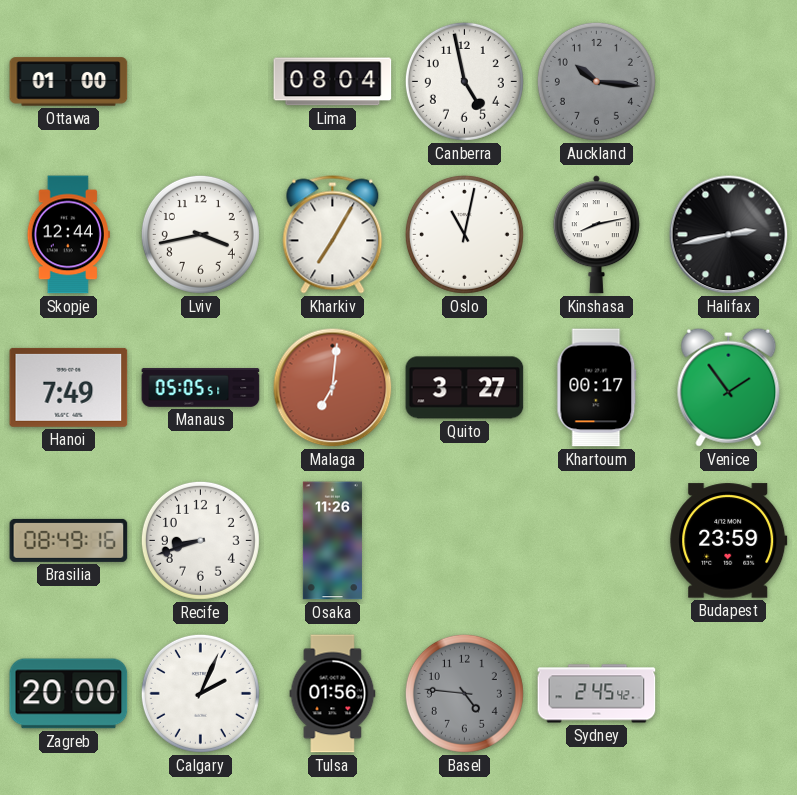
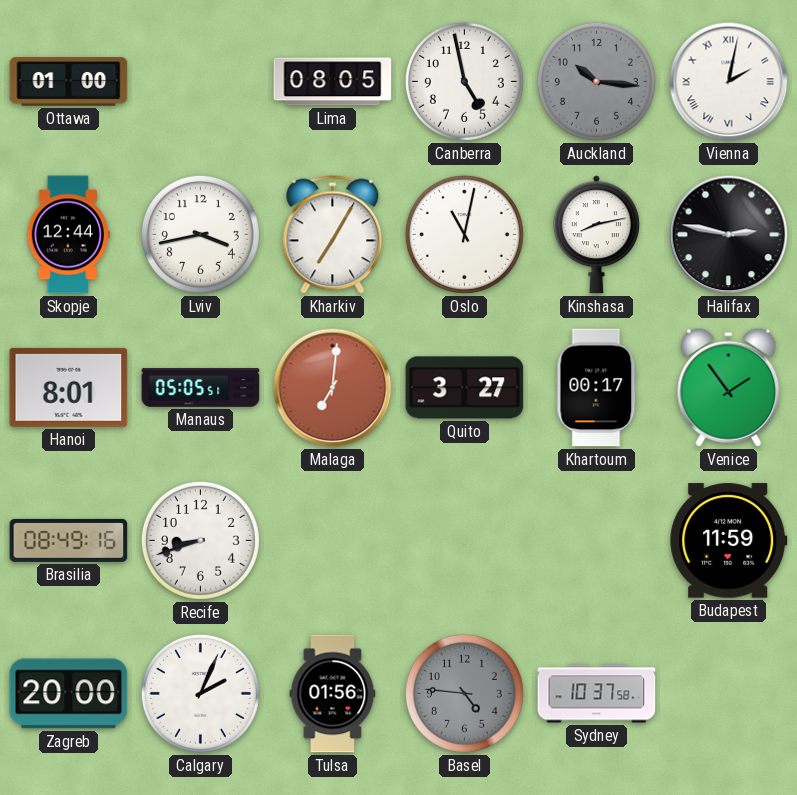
Lima: 08:04 -> 08:05 (333, 82)
Vienna: none -> 2:02 (729, 82)
Halifax: 2:43 -> 2:47 (729, 235)
Hanoi: 7:49 -> 8:01 (69, 387)
Osaka: 11:26 -> none (332, 541)
Budapest: 23:59 -> 11:59 (729, 541)
Sydney: 2:45 -> 10:37 (597, 694)
